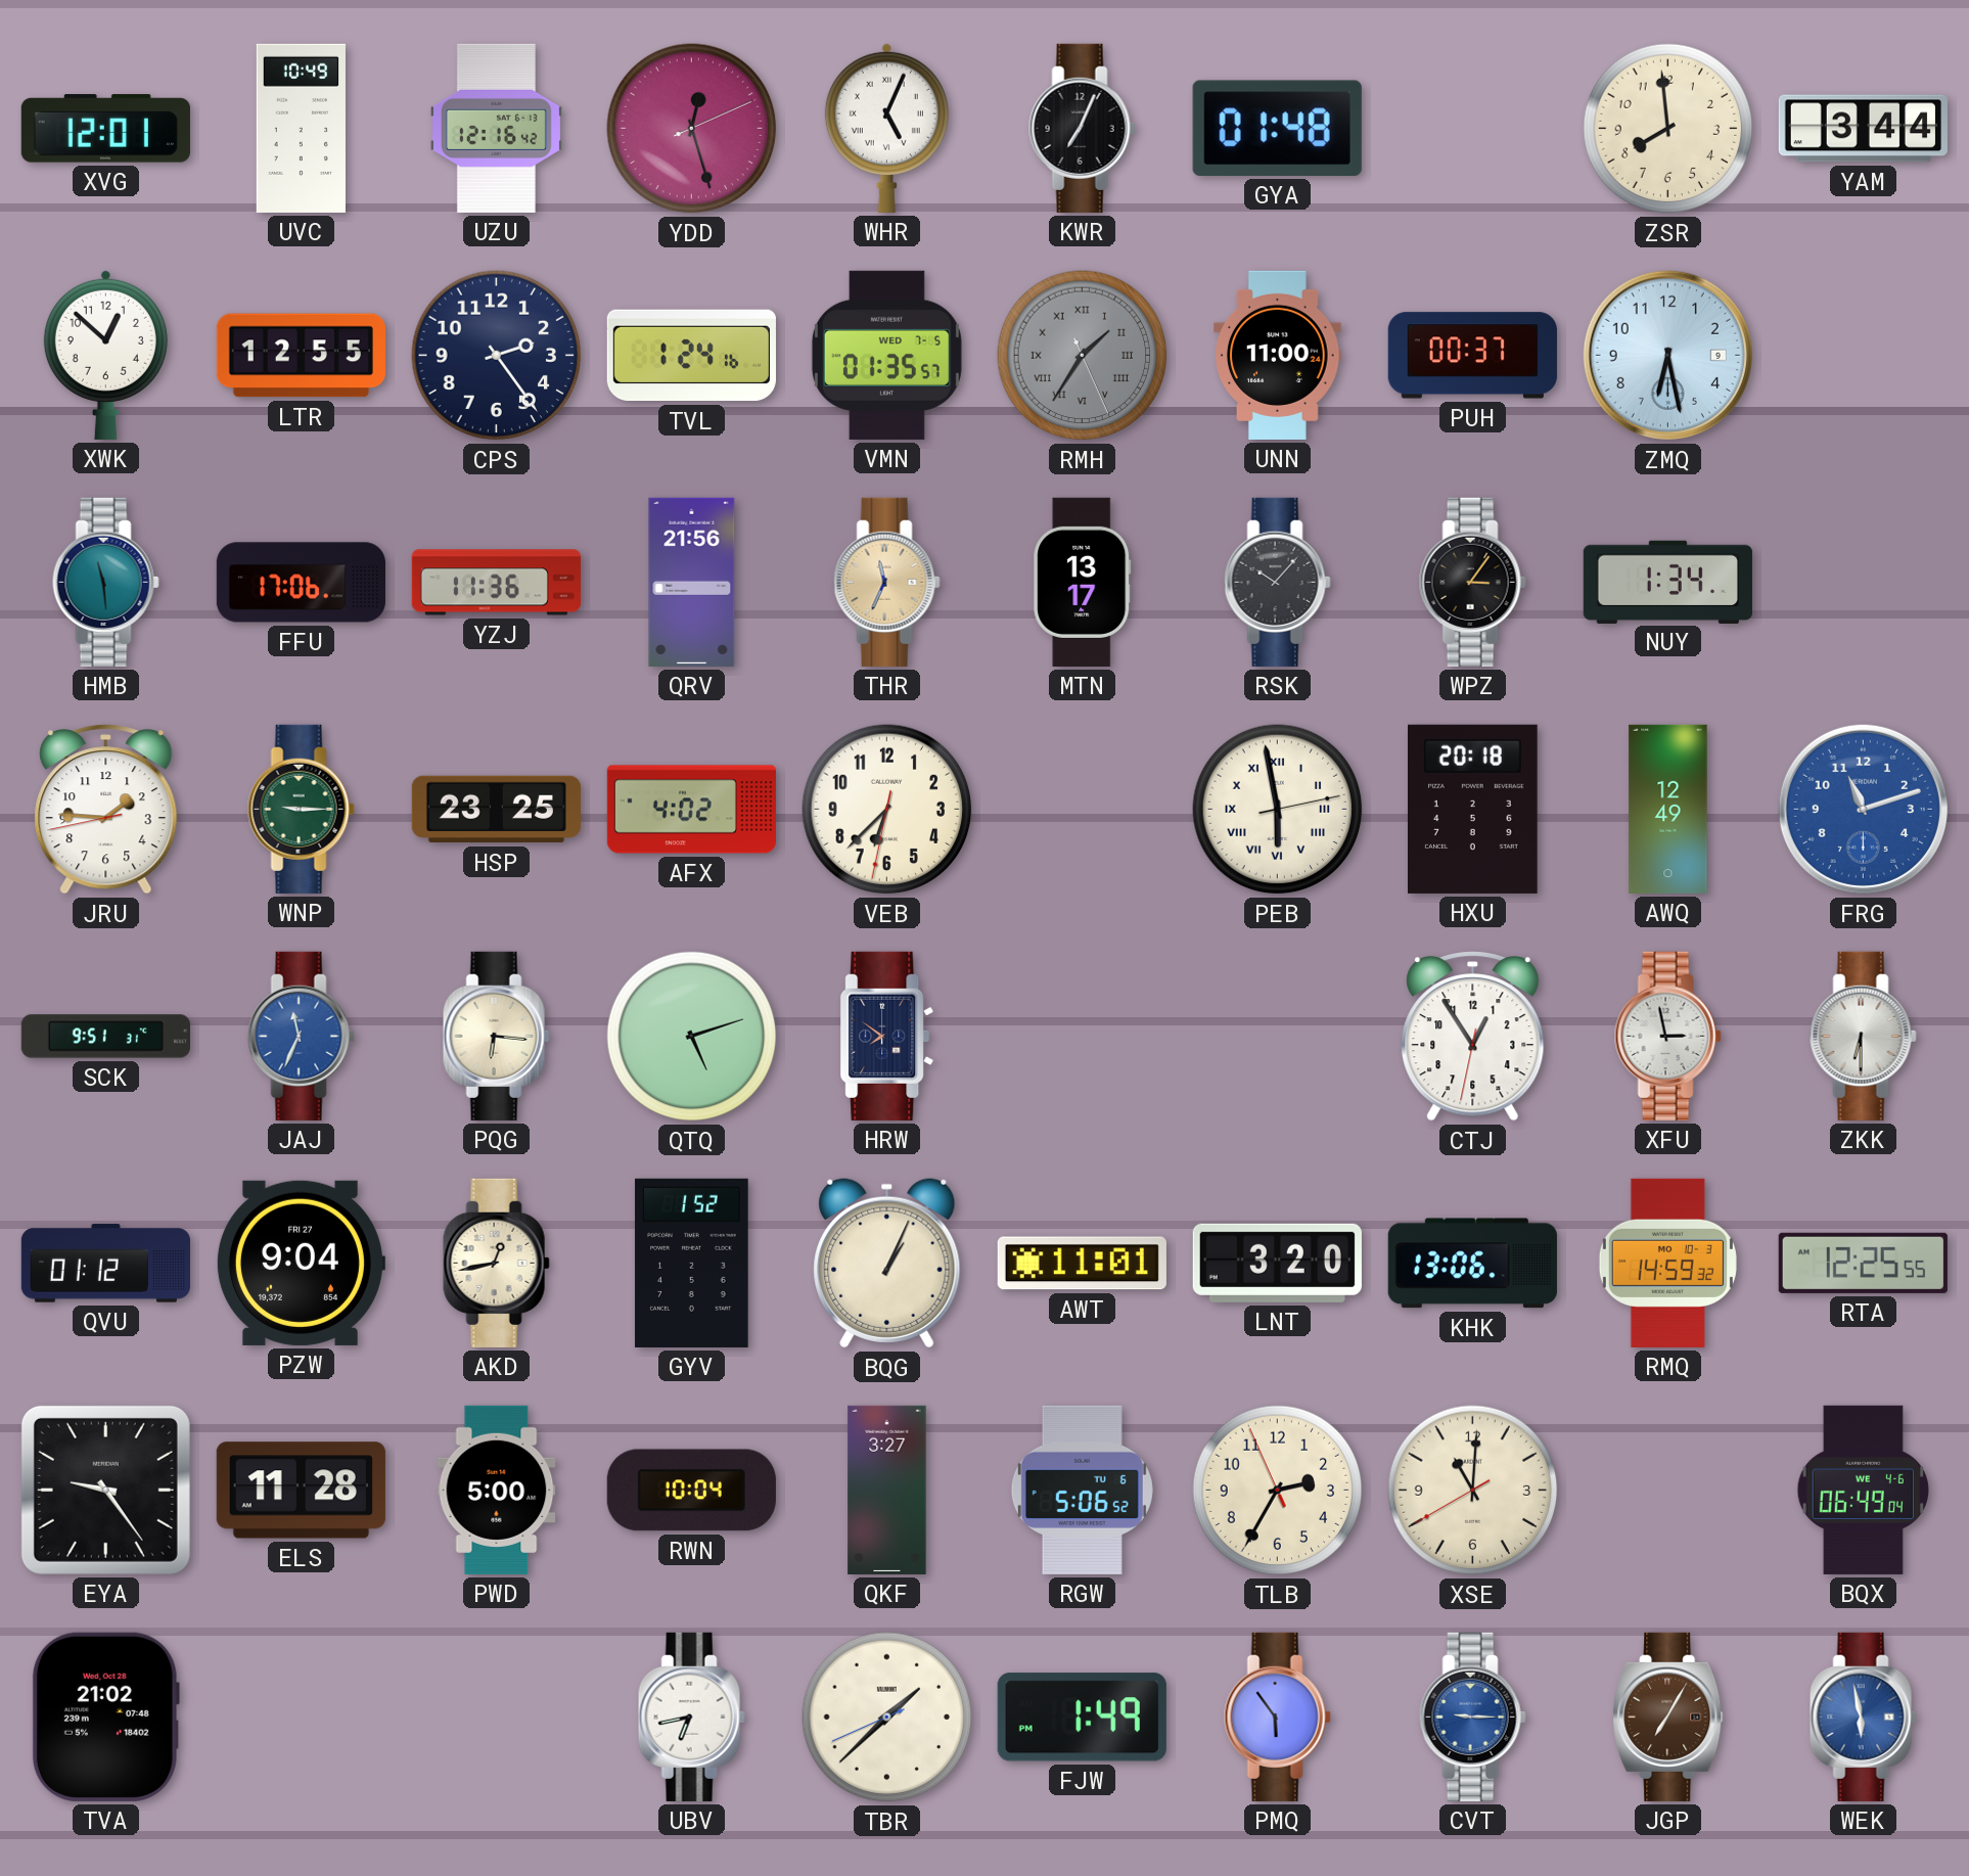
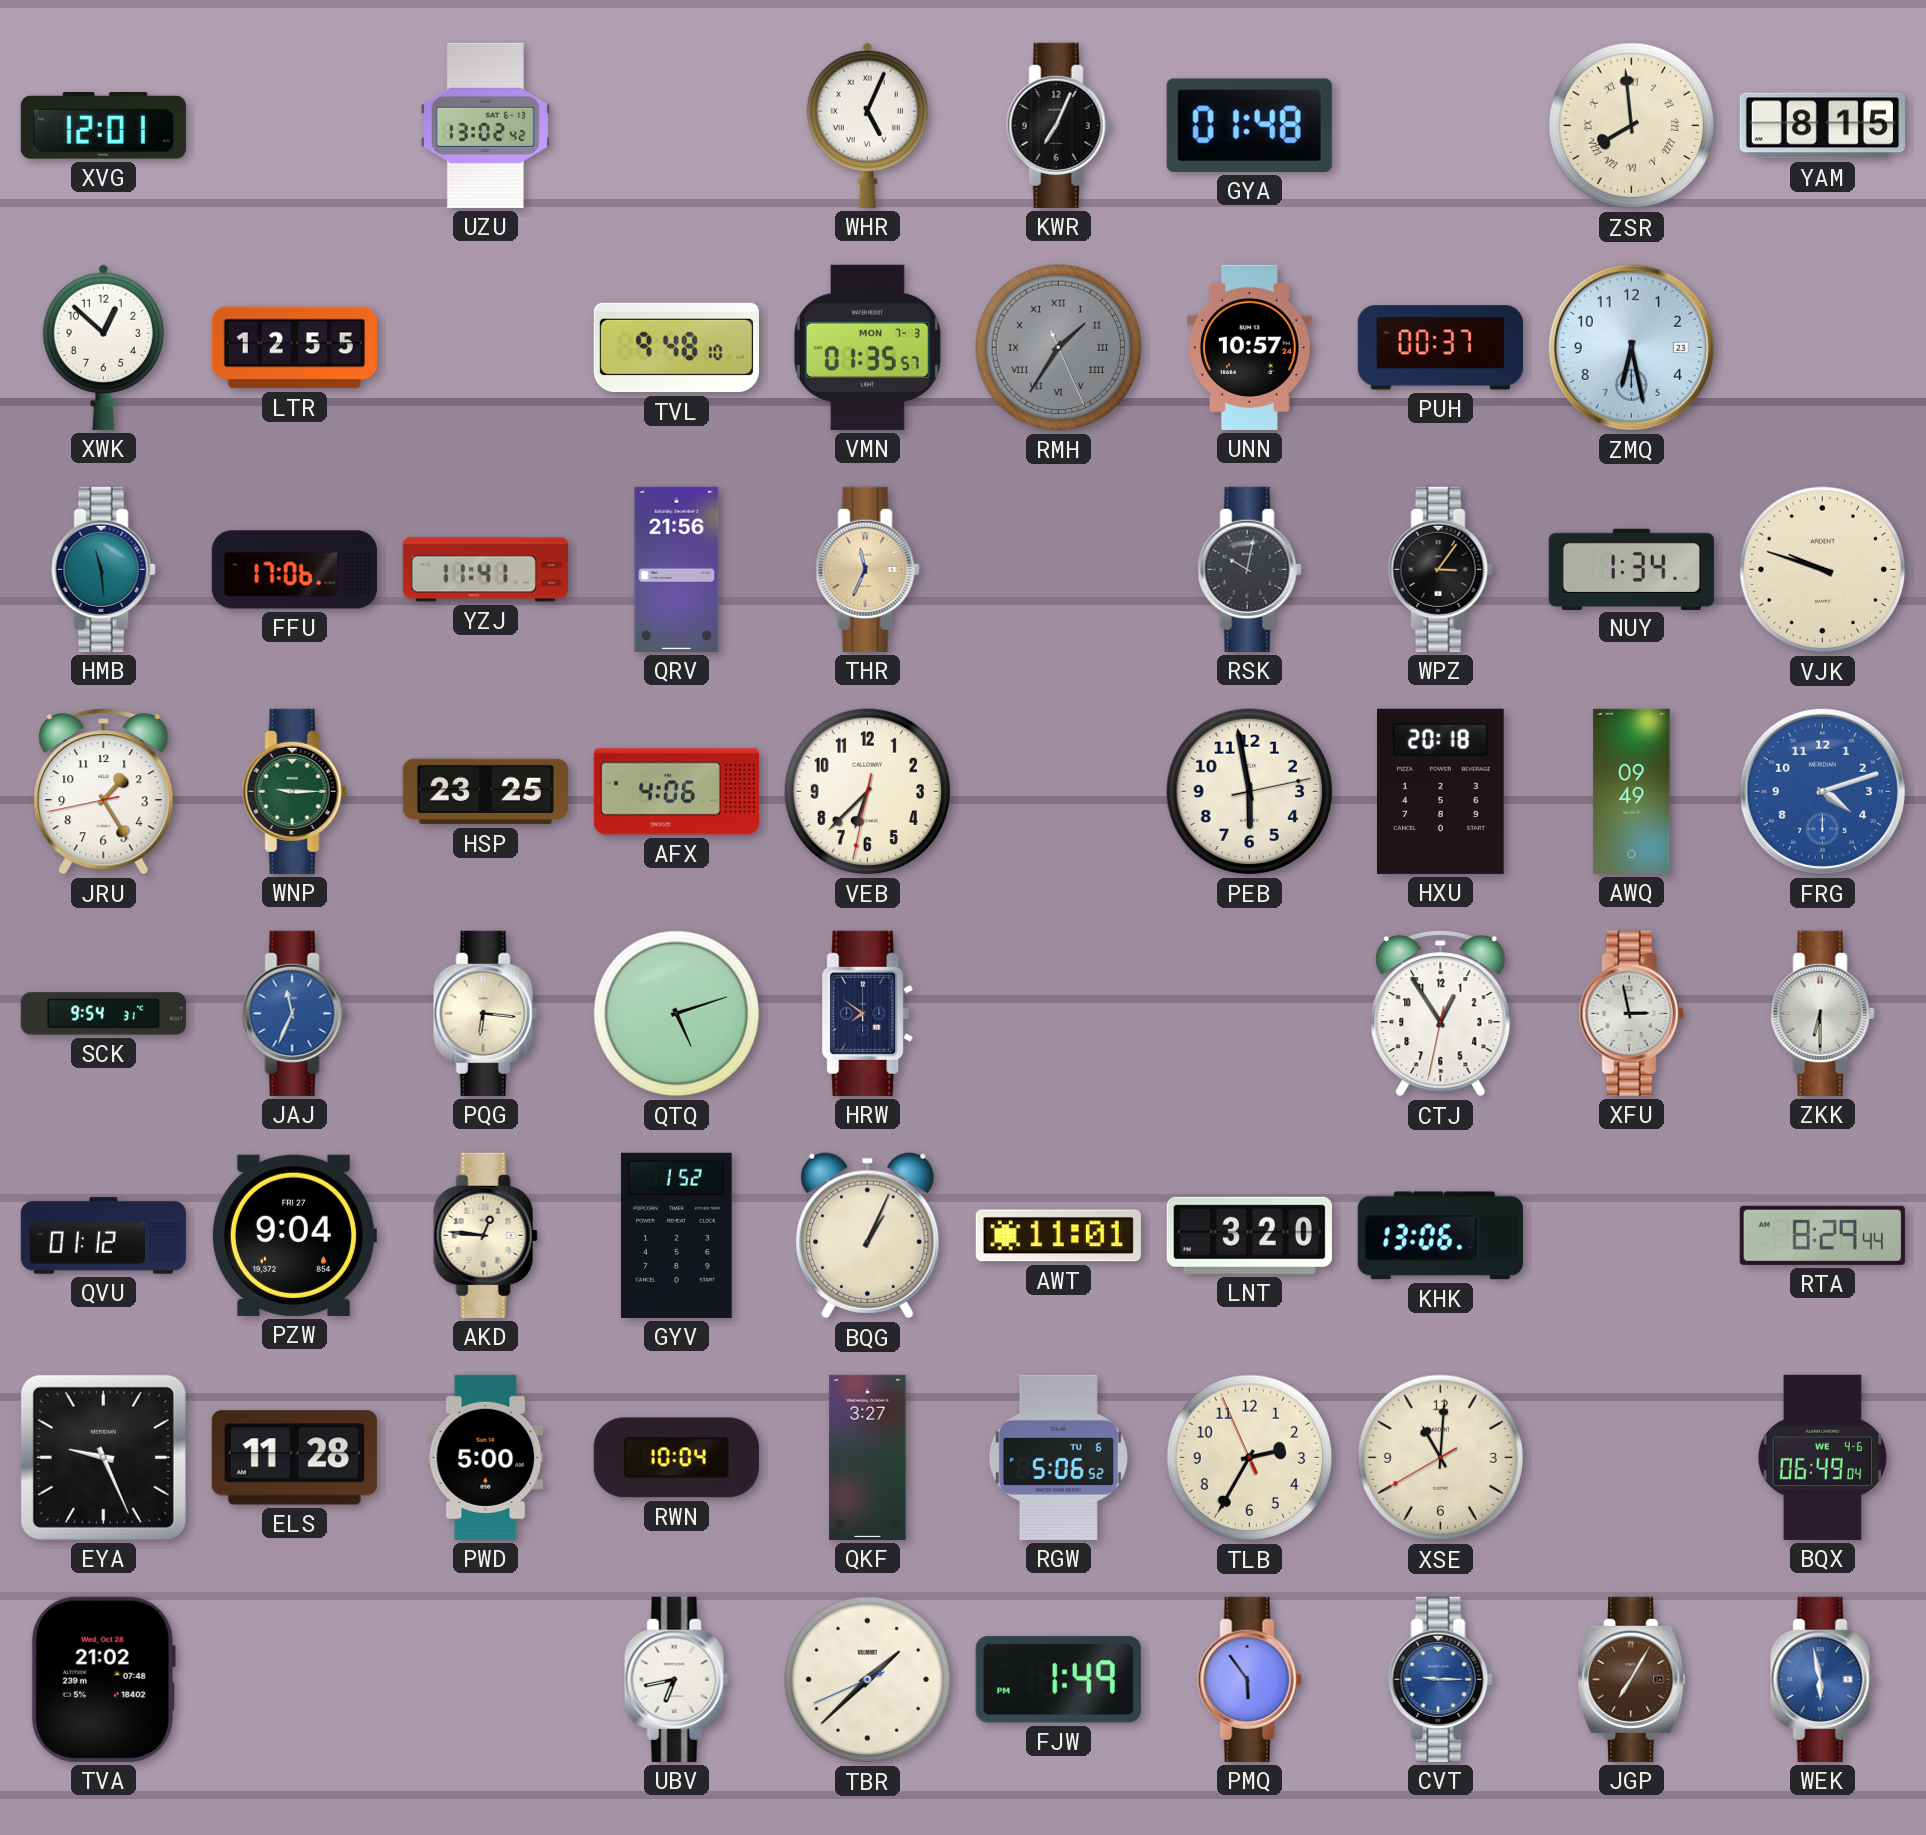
UVC: 10:49 -> none (301, 128)
UZU: 12:16 -> 13:02 (485, 125)
YDD: 12:27 -> none (692, 129)
ZSR numerals: Arabic -> Roman (1632, 126)
YAM: 3:44 -> 8:15 (1822, 126)
CPS: 2:24 -> none (497, 356)
TVL: 1:24 -> 9:48 (676, 348)
VMN date: WED 7-5 -> MON 7-3 (867, 347)
UNN: 11:00 -> 10:57 (1250, 347)
ZMQ date: 9 -> 23 (1631, 347)
YZJ: 11:36 -> 11:41 (485, 570)
MTN: 13:17 -> none (1083, 582)
RSK: 10:07 -> 10:02 (1249, 569)
VJK: none -> 9:48 (1823, 570)
JRU: 1:45 -> 1:24 (104, 792)
AFX: 4:02 -> 4:06 (676, 792)
PEB numerals: Roman -> Arabic (1250, 792)
AWQ: 12:49 -> 09:49 (1632, 791)
FRG: 11:12 -> 4:12 (1822, 791)
SCK: 9:51 -> 9:54 (103, 1014)
AKD: 12:43 -> 12:46 (485, 1235)
RMQ: 14:59 -> none (1667, 1263)
RTA: 12:25 -> 8:29 (1822, 1235)
EYA: 9:24 -> 9:26 (103, 1457)
